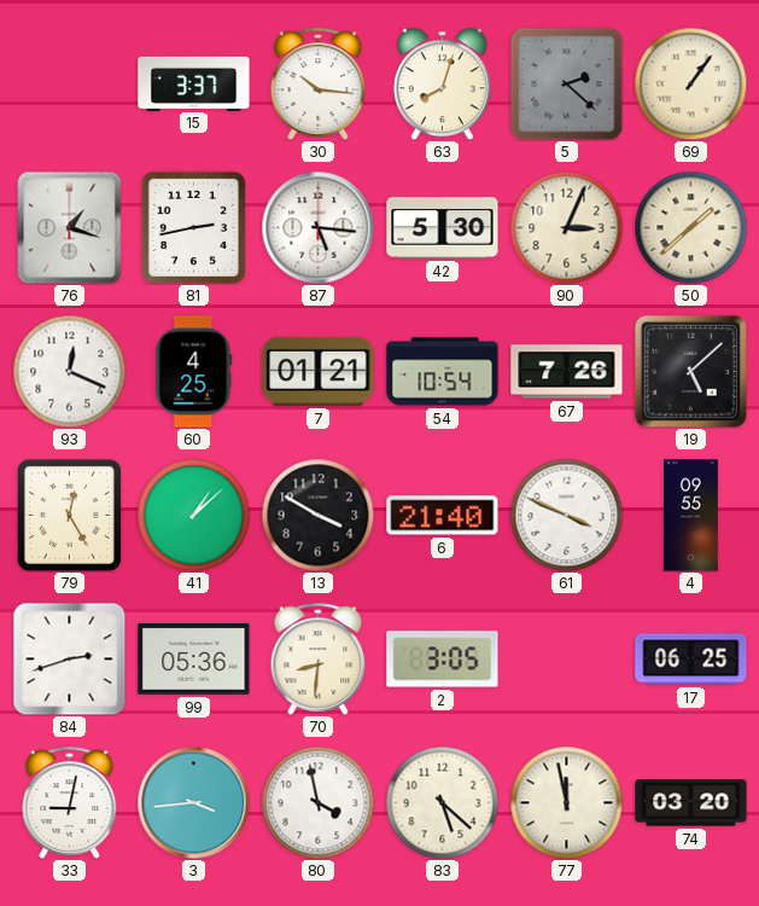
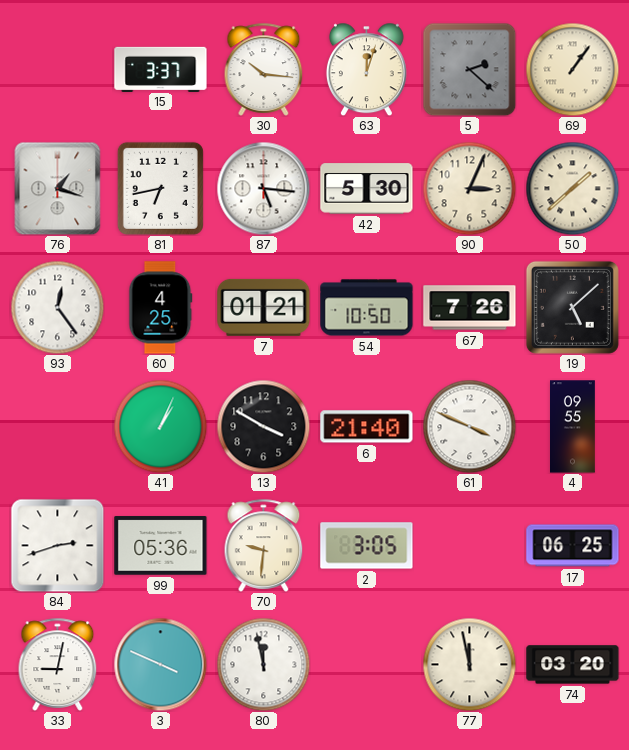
63: 8:03 -> 12:03 (366, 69)
81: 2:43 -> 6:43 (160, 188)
93: 12:19 -> 12:24 (57, 307)
54: 10:54 -> 10:50 (367, 308)
79: 12:25 -> none (69, 515)
41: 1:08 -> 1:04 (160, 426)
70: 8:31 -> 9:31 (264, 545)
3: 3:44 -> 3:49 (160, 664)
80: 3:58 -> 11:58 (263, 664)
83: 5:22 -> none (442, 802)
